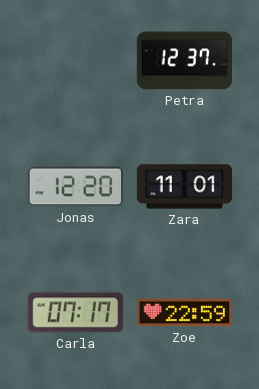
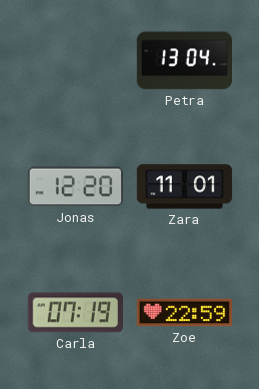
Petra: 12:37 -> 13:04 (184, 61)
Carla: 07:17 -> 07:19 (75, 313)
